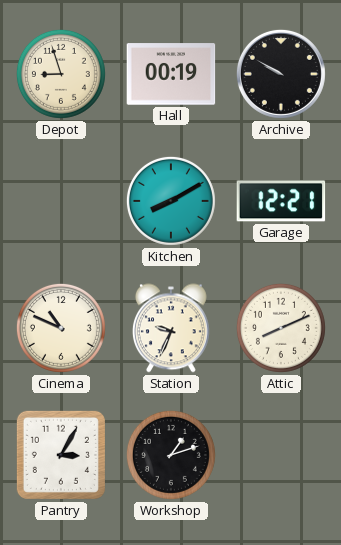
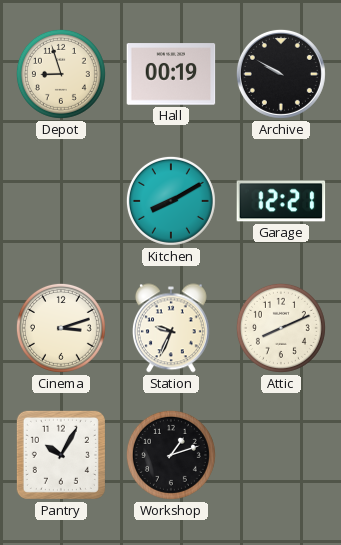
Cinema: 10:49 -> 3:12 (61, 328)
Pantry: 3:05 -> 10:05 (61, 455)
